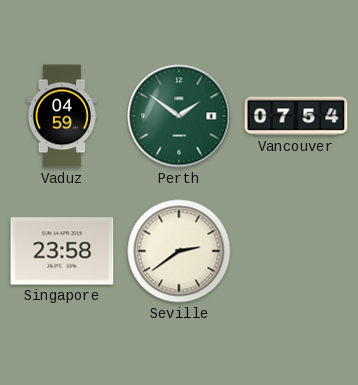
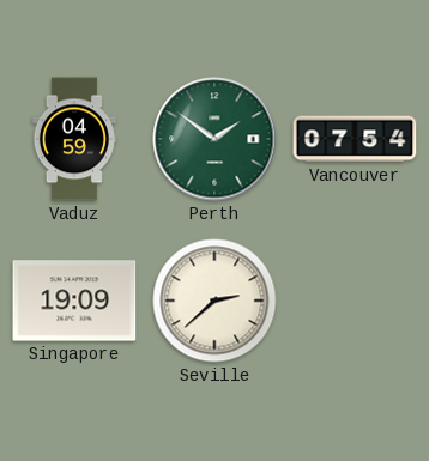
Singapore: 23:58 -> 19:09 (74, 301)
Seville: 2:39 -> 2:38 (214, 301)
